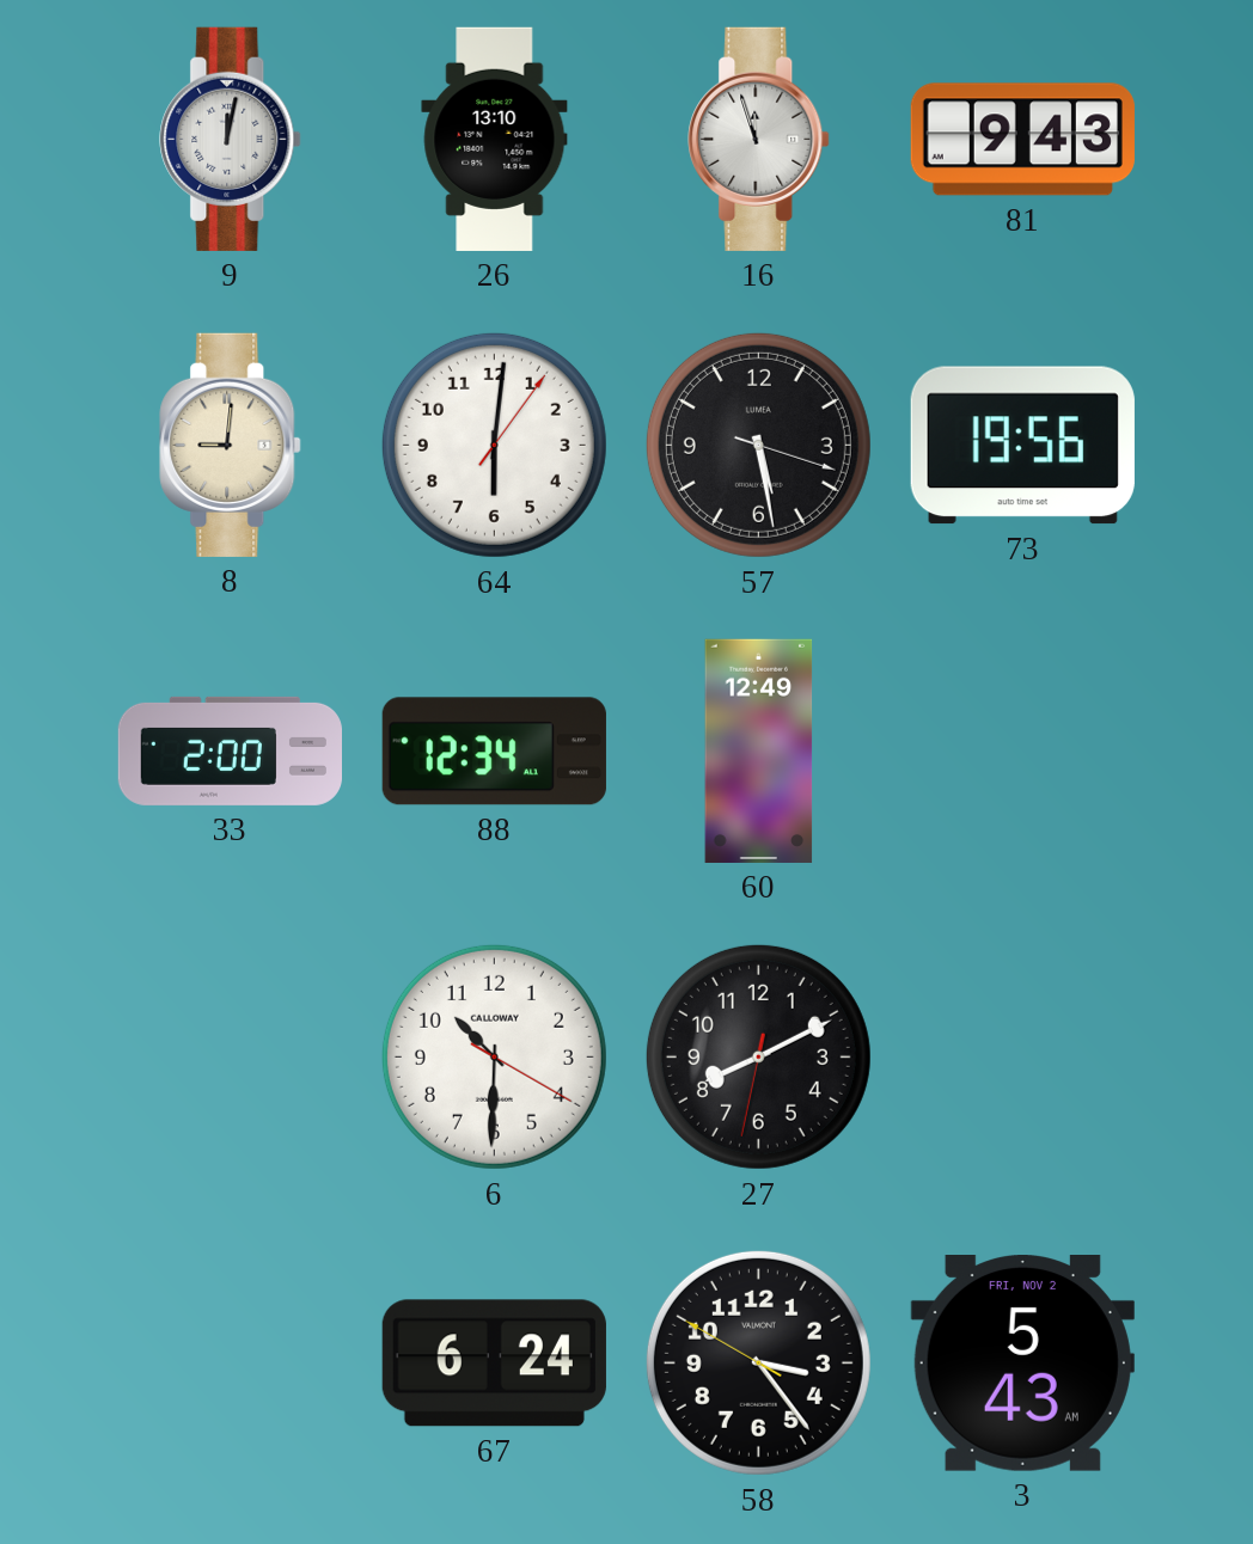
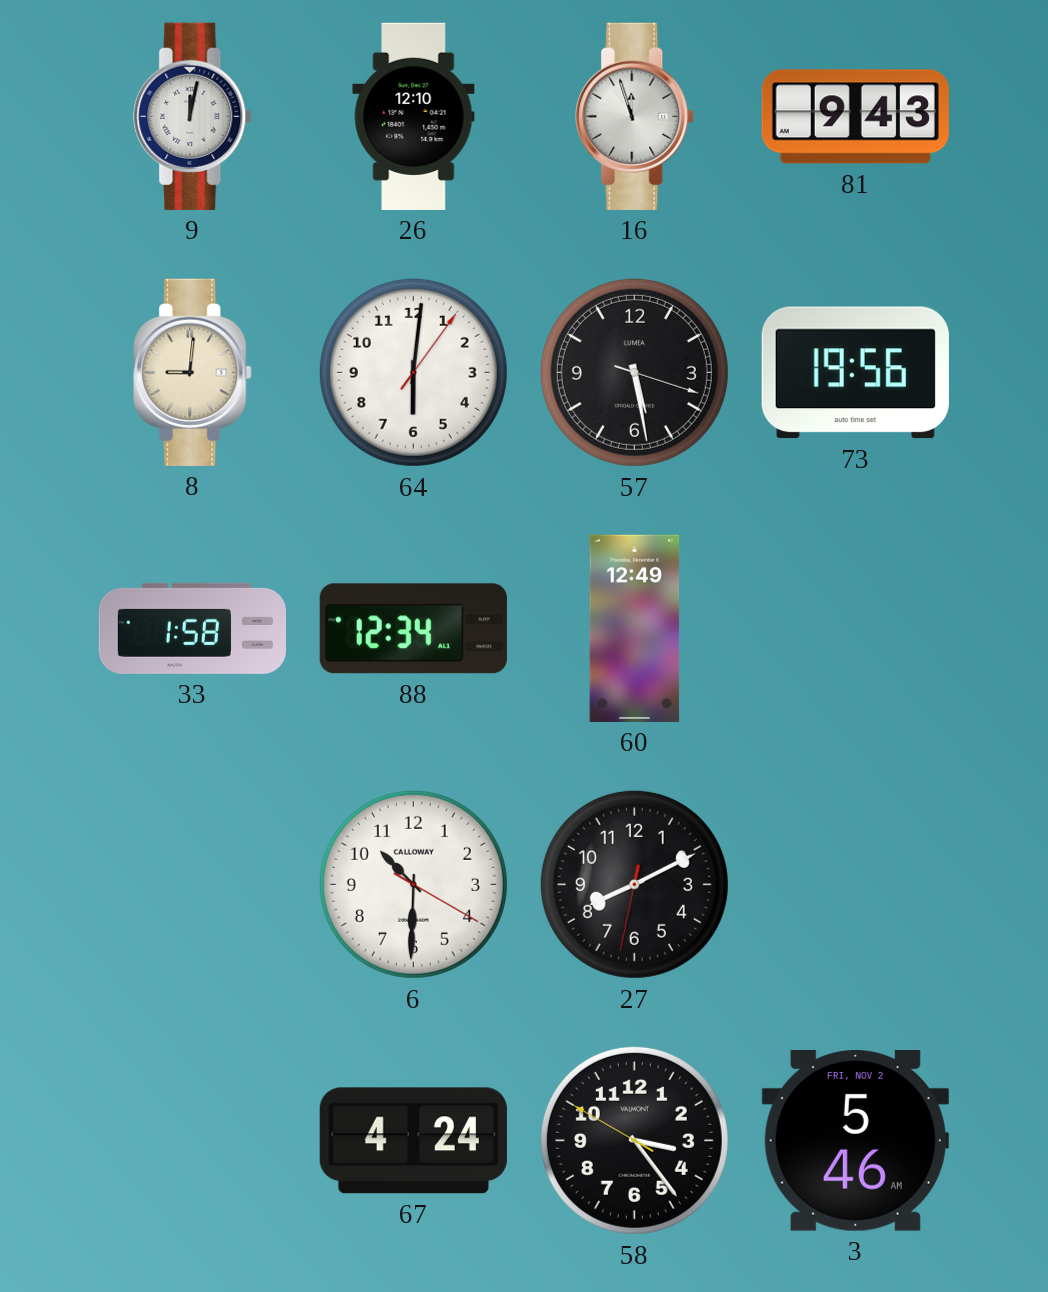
26: 13:10 -> 12:10 (414, 116)
33: 2:00 -> 1:58 (192, 628)
67: 6:24 -> 4:24 (413, 1141)
3: 5:43 -> 5:46 (855, 1141)
